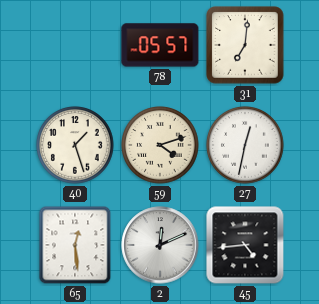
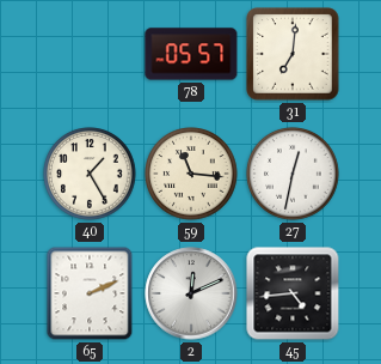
40: 1:27 -> 1:25 (90, 174)
59: 4:12 -> 11:16 (191, 174)
65: 12:29 -> 2:11 (90, 293)
